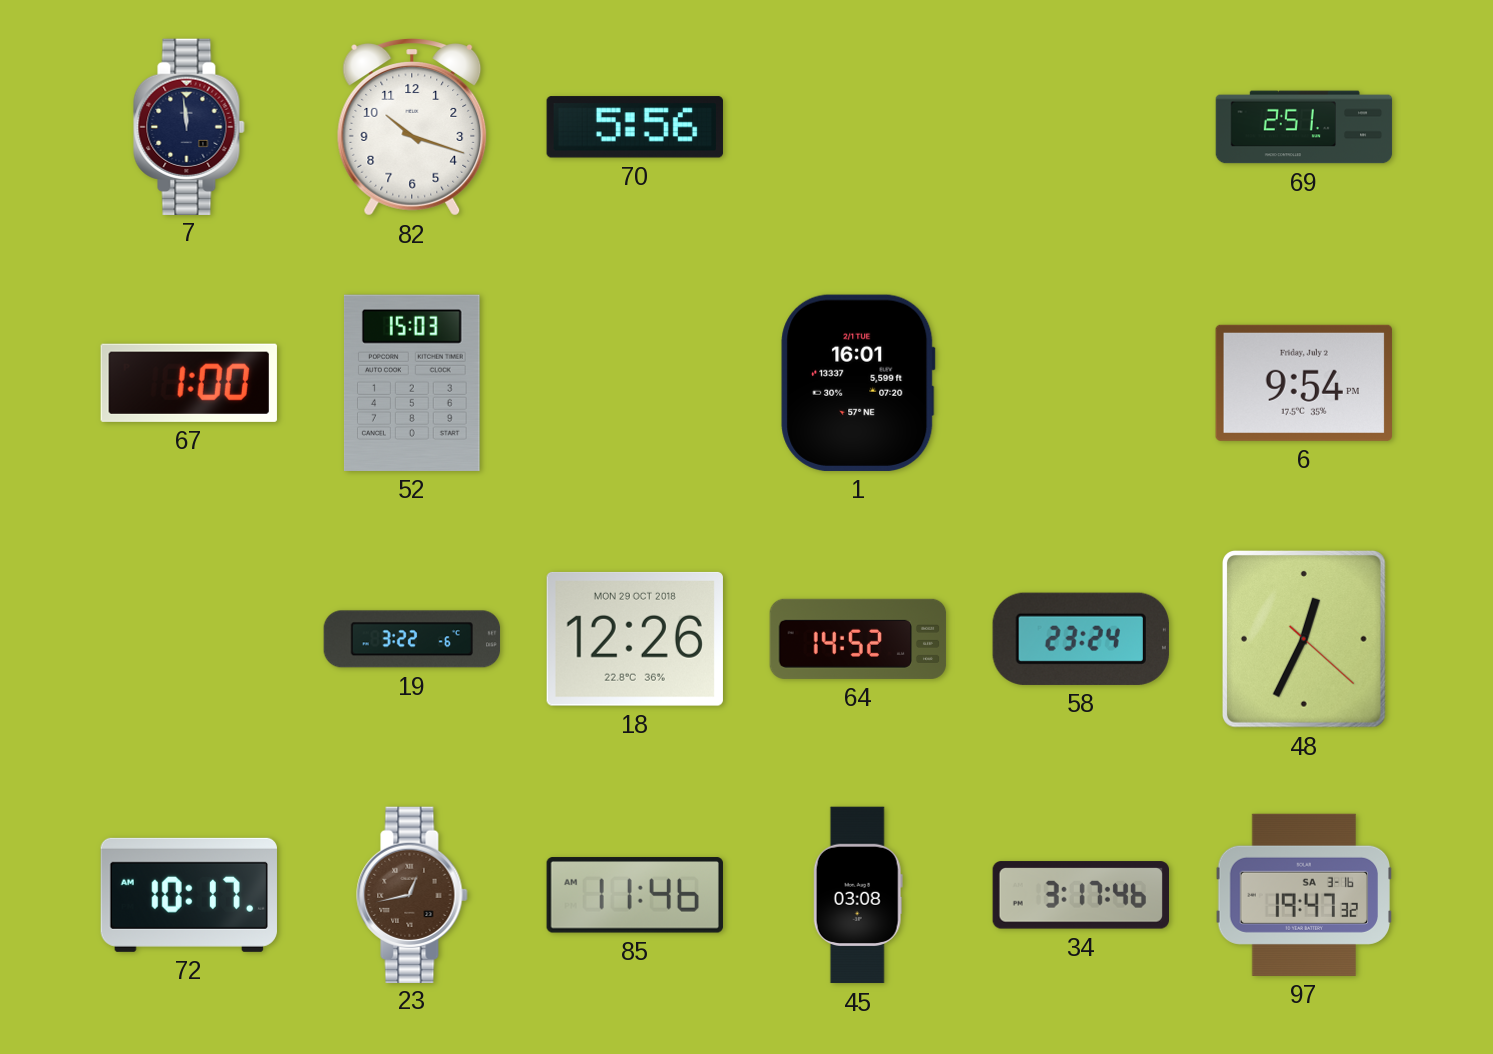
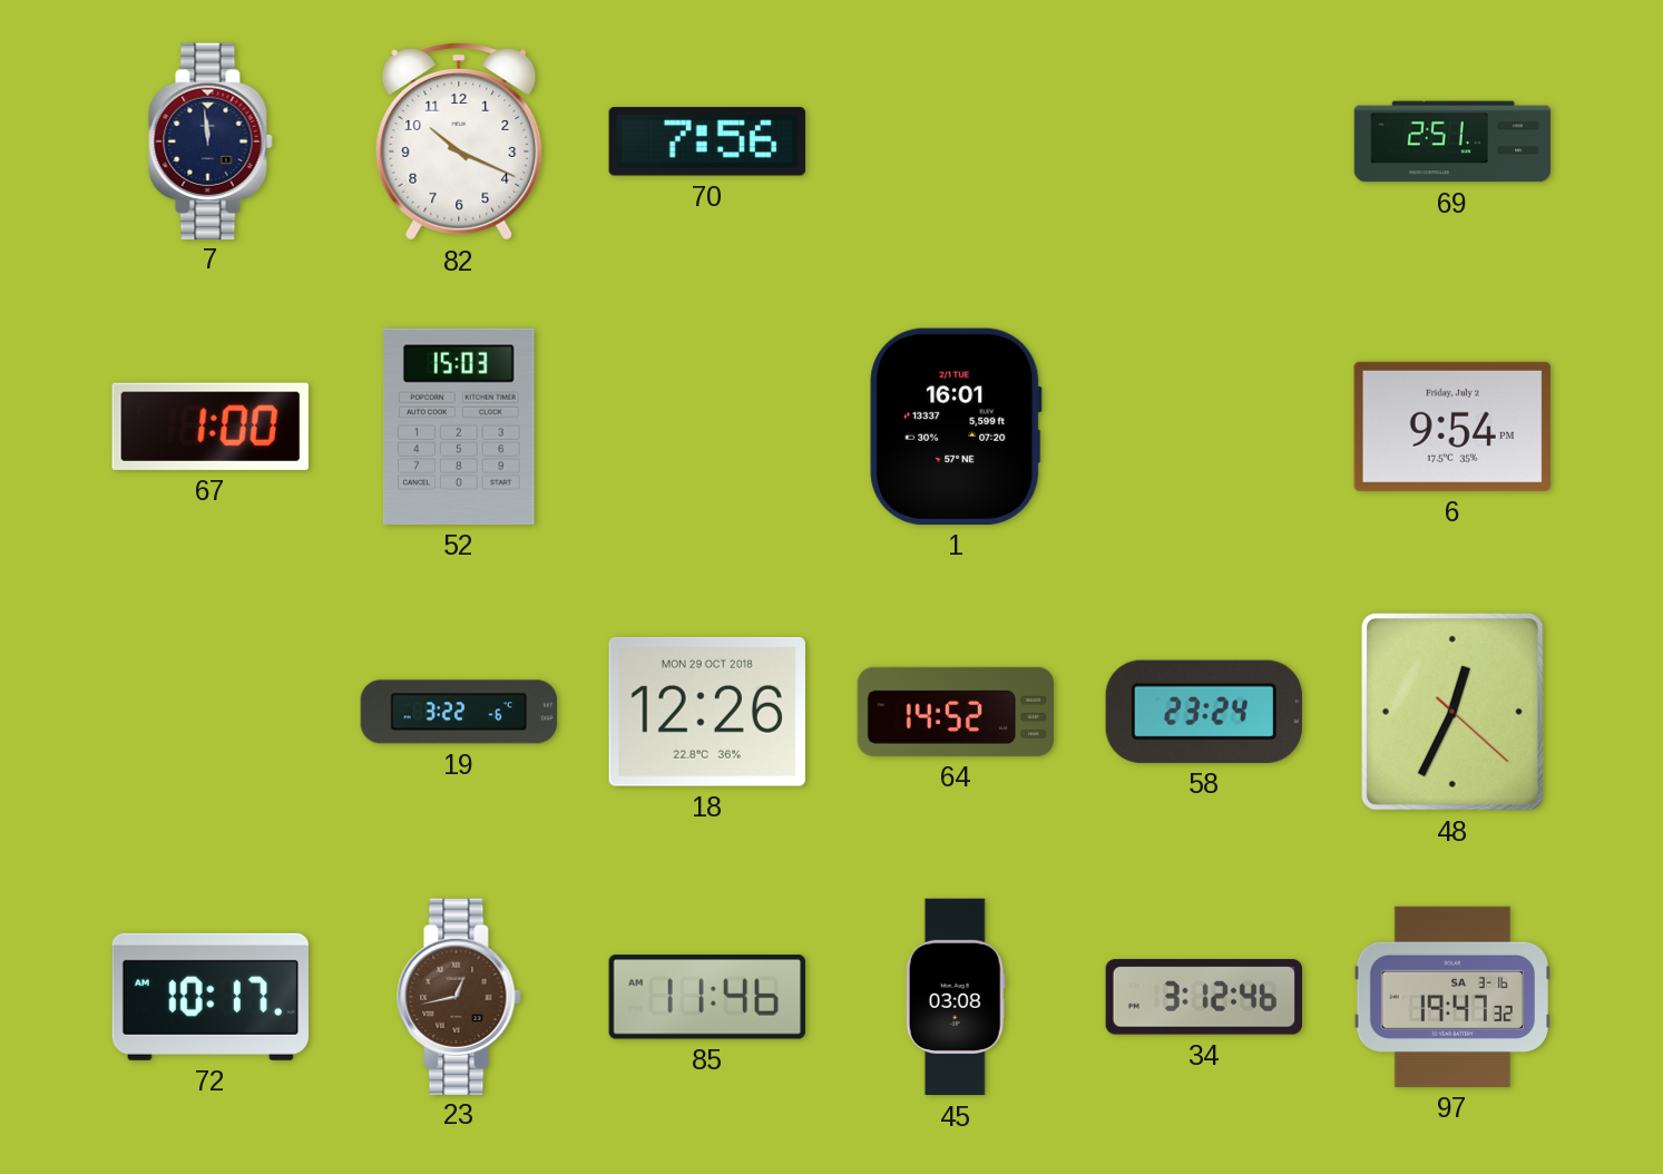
82: 10:18 -> 10:19 (459, 141)
70: 5:56 -> 7:56 (707, 141)
34: 3:17 -> 3:12 (1203, 997)
